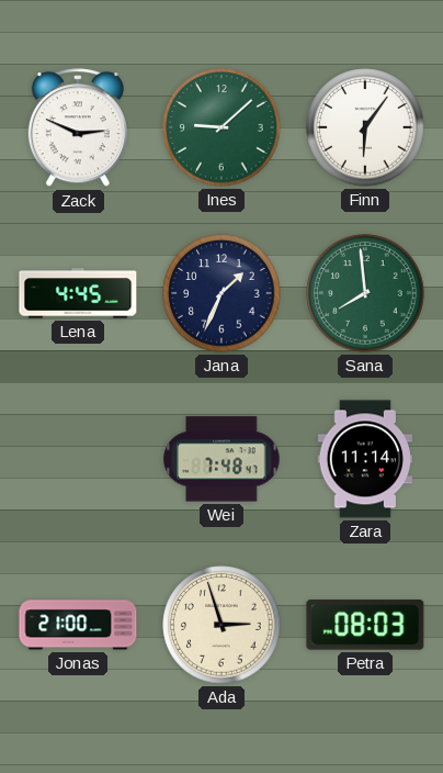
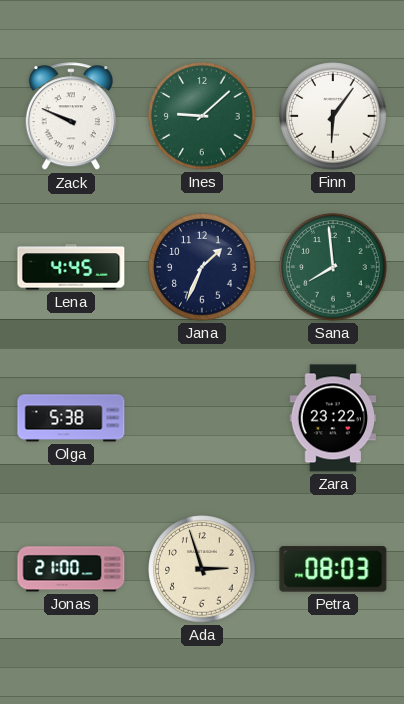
Zack: 2:49 -> 9:49 (71, 117)
Olga: none -> 5:38 (71, 418)
Wei: 7:48 -> none (222, 459)
Zara: 11:14 -> 23:22 (333, 418)
